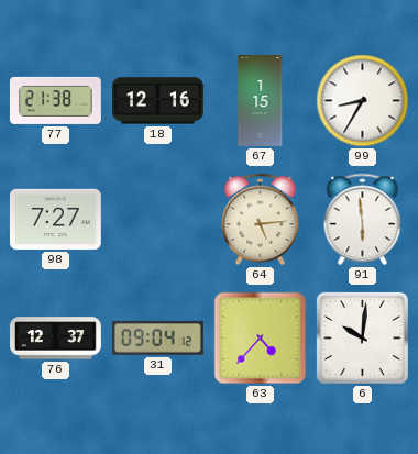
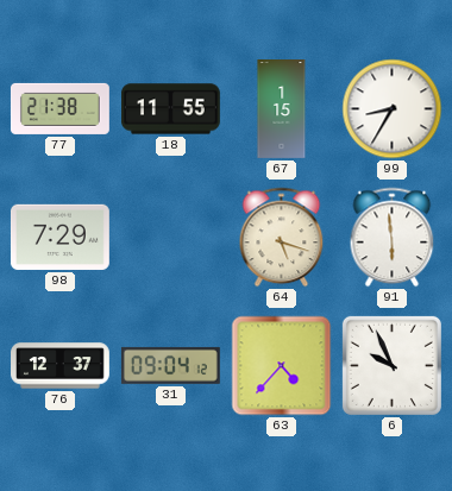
18: 12:16 -> 11:55 (171, 109)
98: 7:27 -> 7:29 (59, 237)
64: 5:14 -> 5:18 (282, 238)
6: 10:01 -> 9:56 (391, 365)
